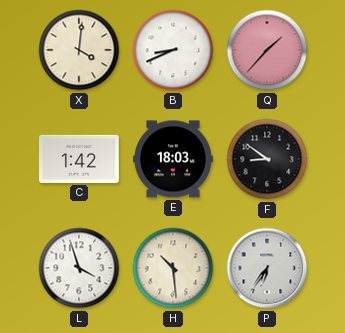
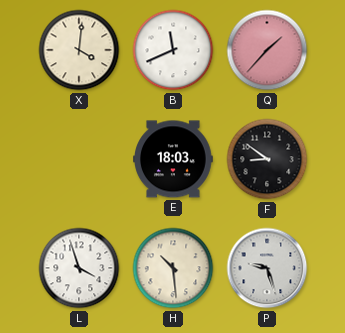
B: 8:41 -> 11:41 (173, 50)
C: 1:42 -> none (80, 159)
P: 6:36 -> 9:27 (267, 268)
